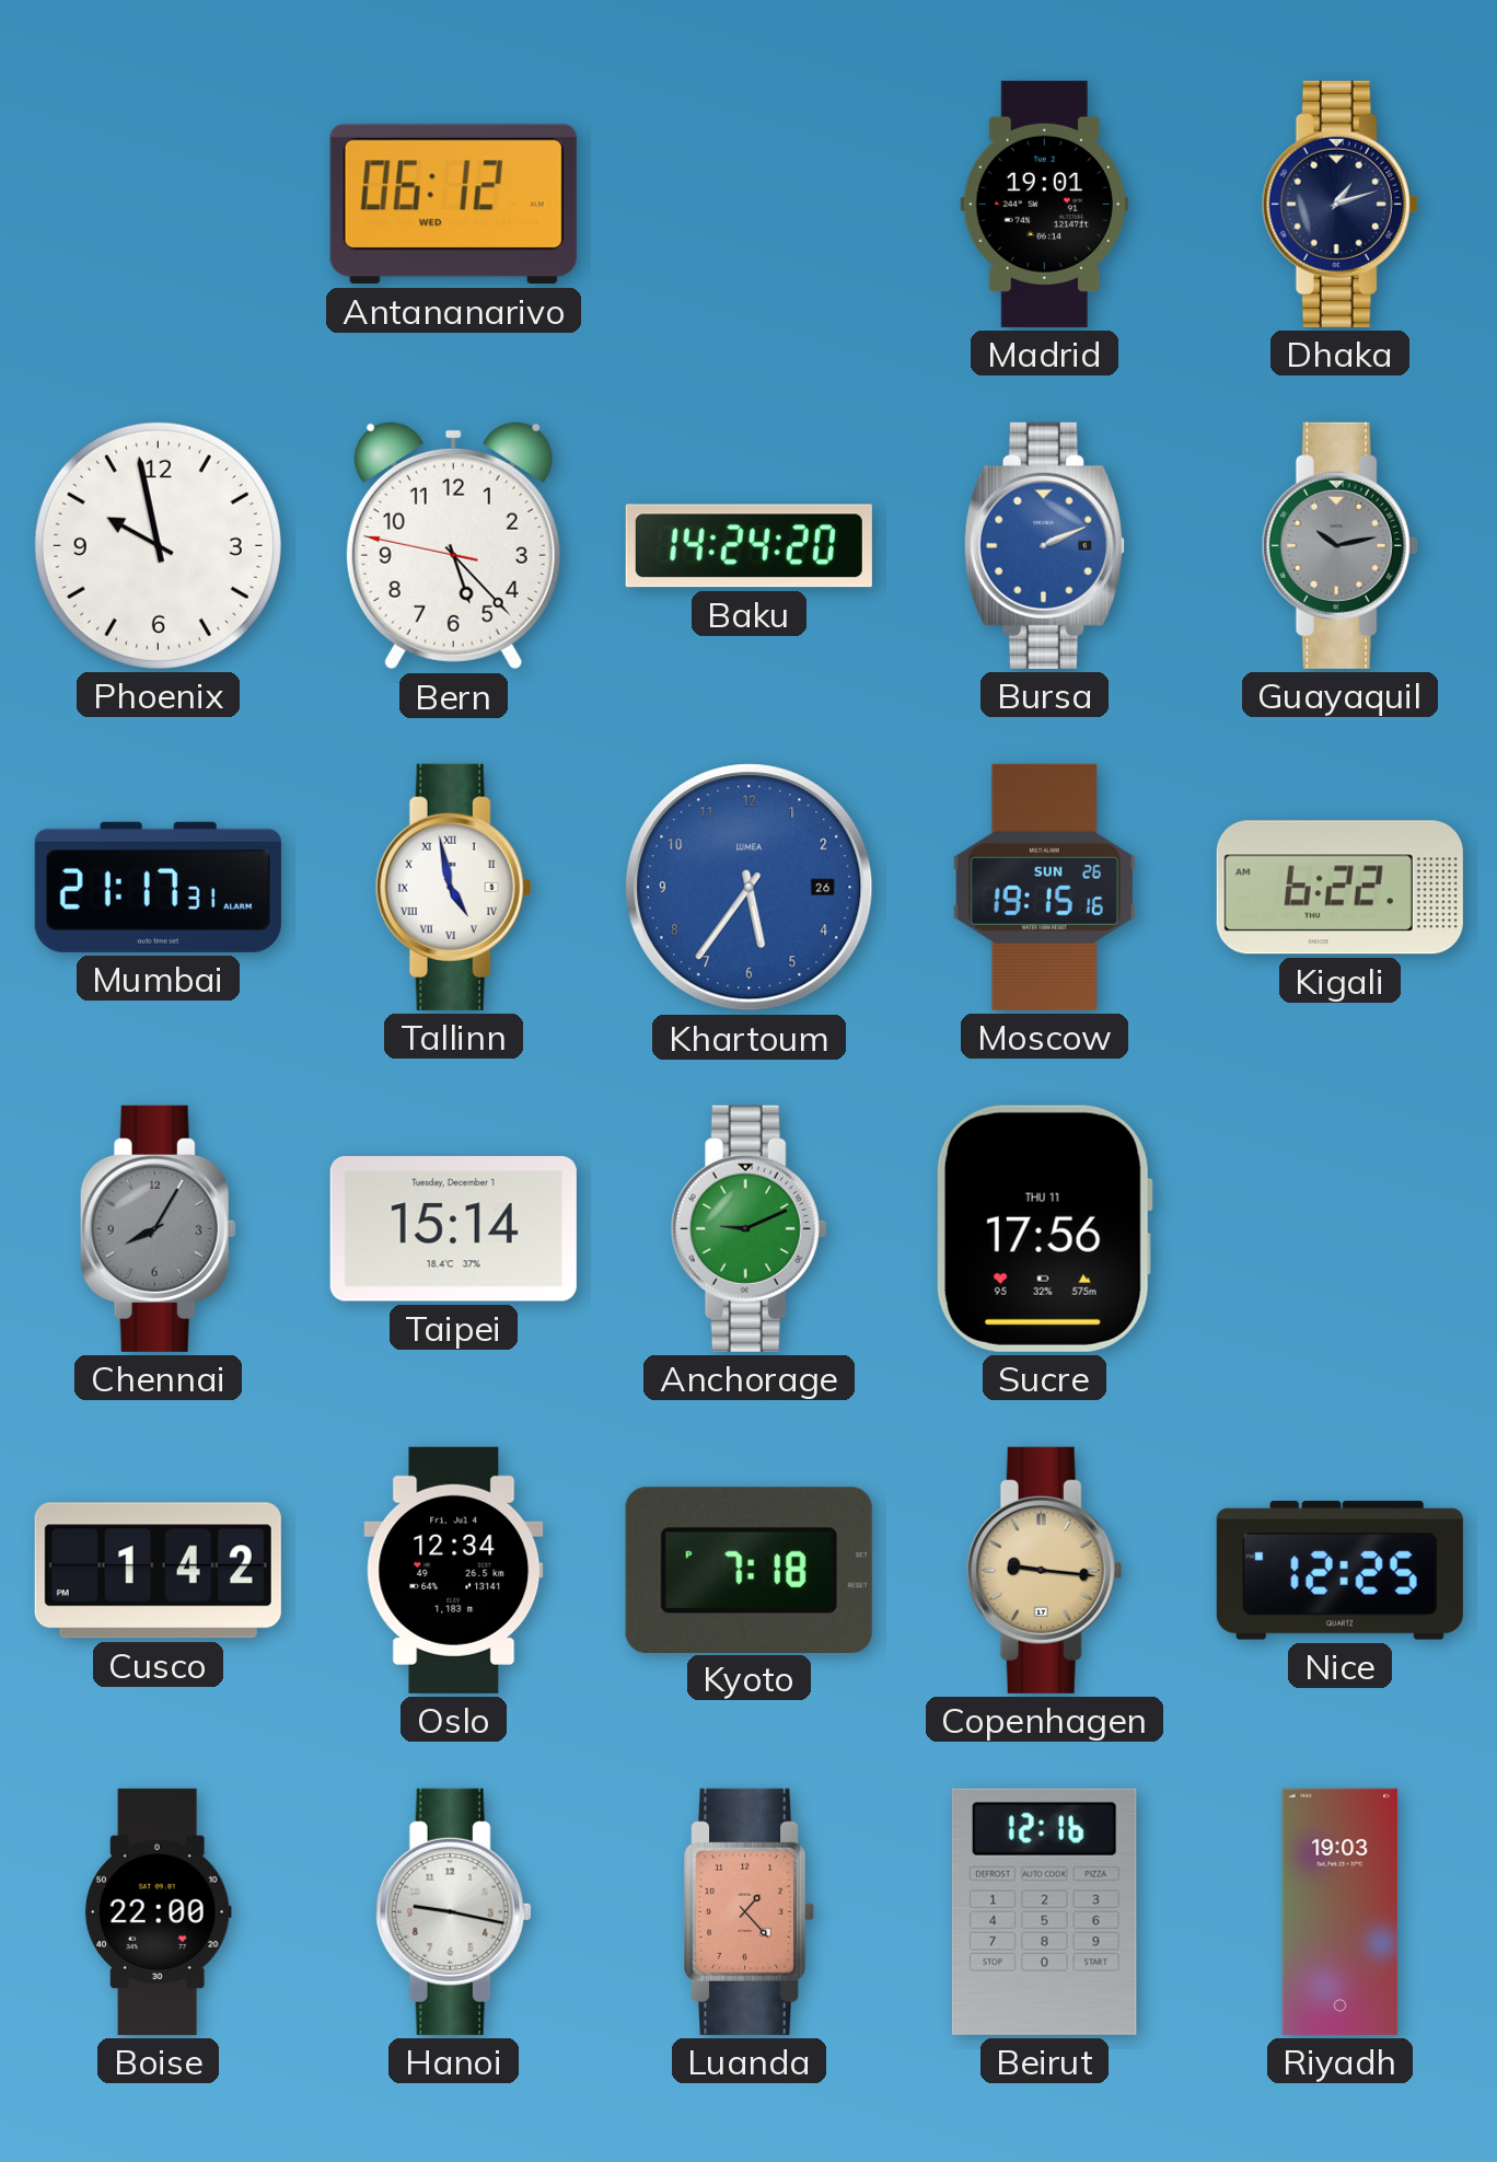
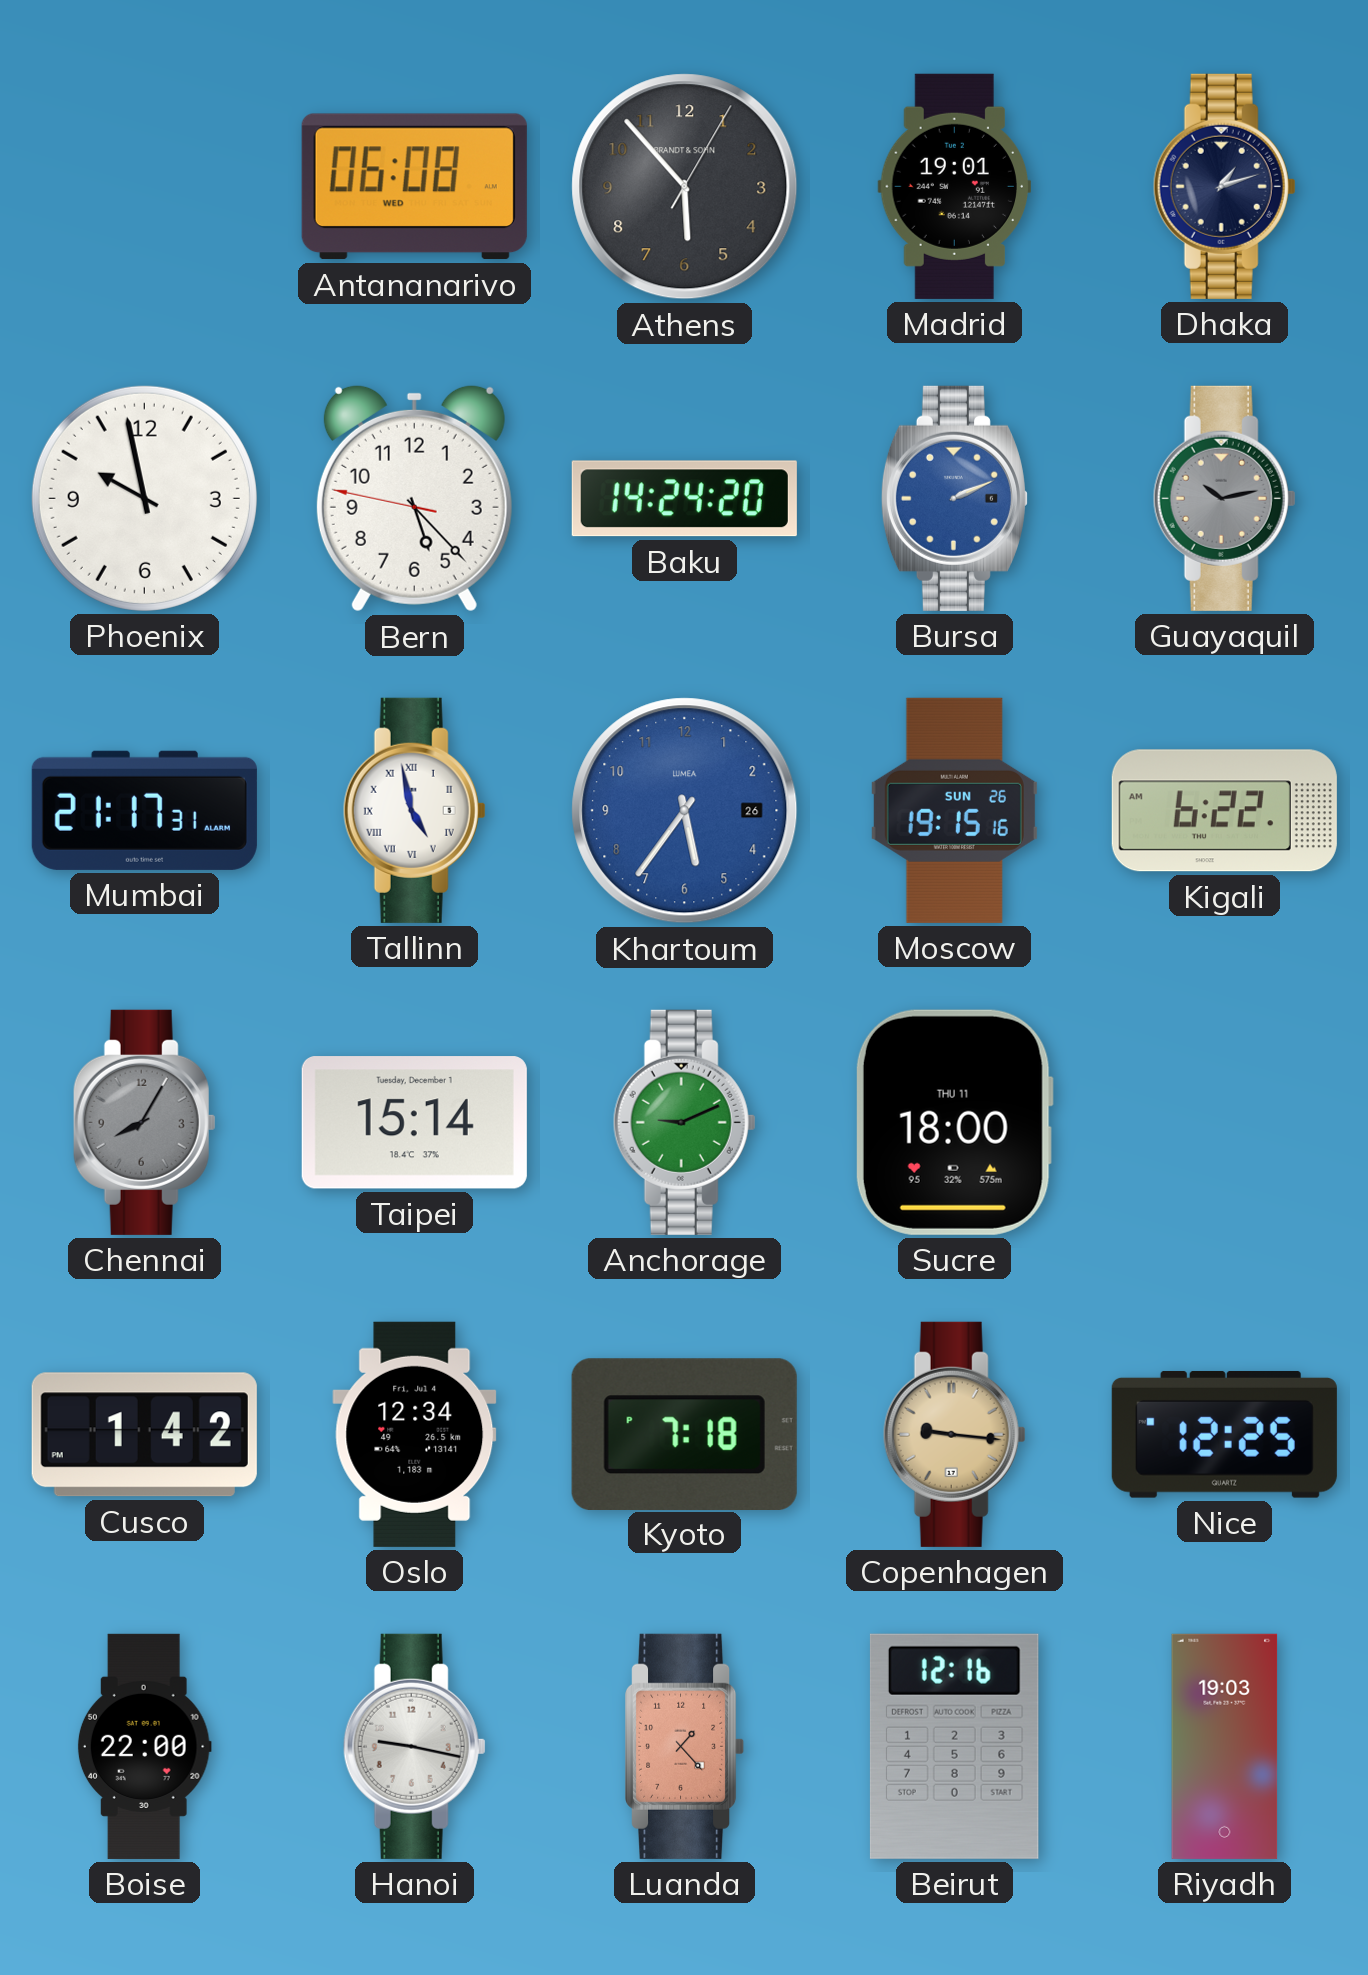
Antananarivo: 06:12 -> 06:08 (414, 187)
Athens: none -> 5:53 (685, 187)
Sucre: 17:56 -> 18:00 (954, 1122)
